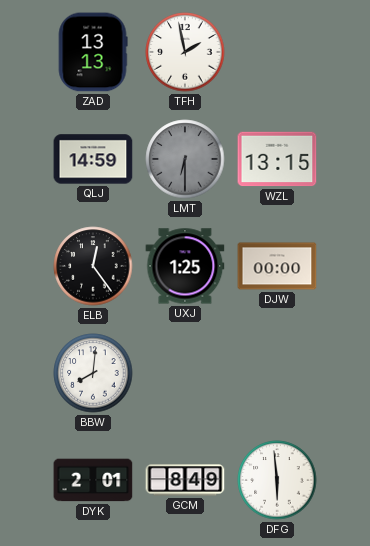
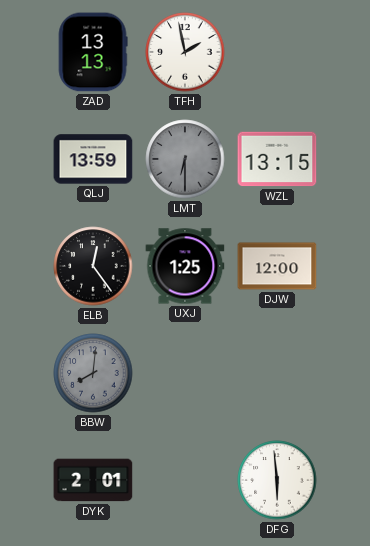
QLJ: 14:59 -> 13:59 (93, 159)
DJW: 00:00 -> 12:00 (277, 266)
BBW dial: white -> grey (93, 373)
GCM: 8:49 -> none (185, 480)
